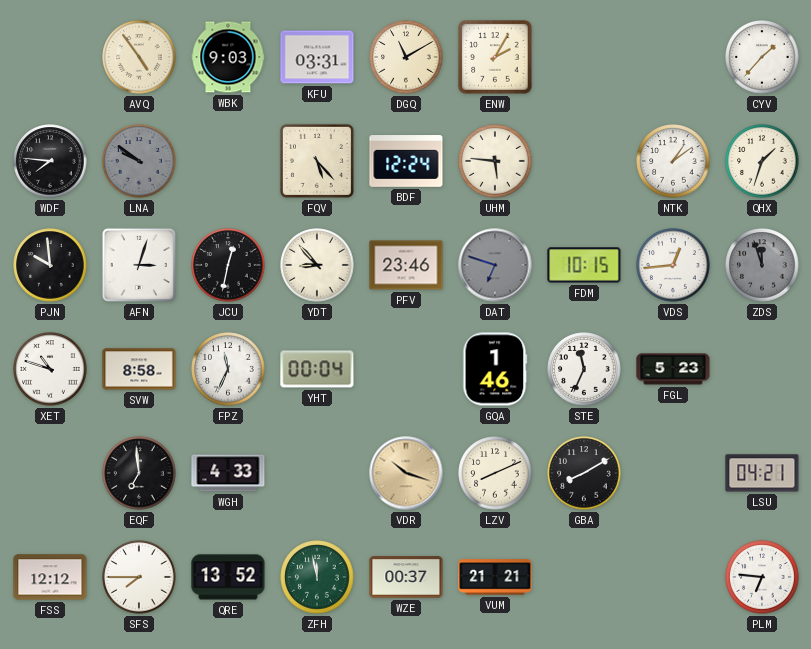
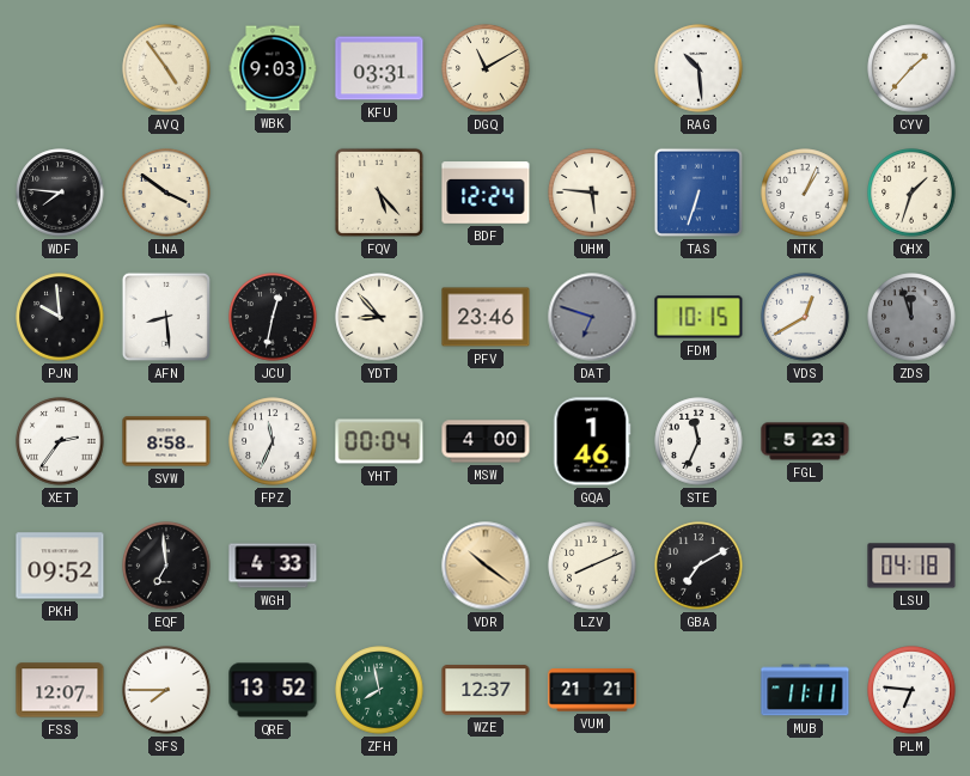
ENW: 2:05 -> none (495, 57)
RAG: none -> 10:29 (698, 68)
LNA: 9:51 -> 3:51 (166, 193)
LNA dial: grey -> cream (166, 193)
TAS: none -> 6:33 (698, 193)
NTK: 1:09 -> 1:04 (805, 193)
AFN: 3:03 -> 8:29 (166, 317)
VDS: 12:44 -> 12:40 (805, 317)
XET: 10:48 -> 2:36 (60, 441)
MSW: none -> 4:00 (486, 441)
PKH: none -> 09:52 (60, 566)
VDR: 10:18 -> 10:21 (486, 566)
GBA: 8:10 -> 7:10 (698, 566)
LSU: 04:21 -> 04:18 (911, 566)
FSS: 12:12 -> 12:07 (60, 690)
ZFH: 11:58 -> 7:58 (379, 690)
WZE: 00:37 -> 12:37 (486, 690)
MUB: none -> 11:11 (805, 690)
